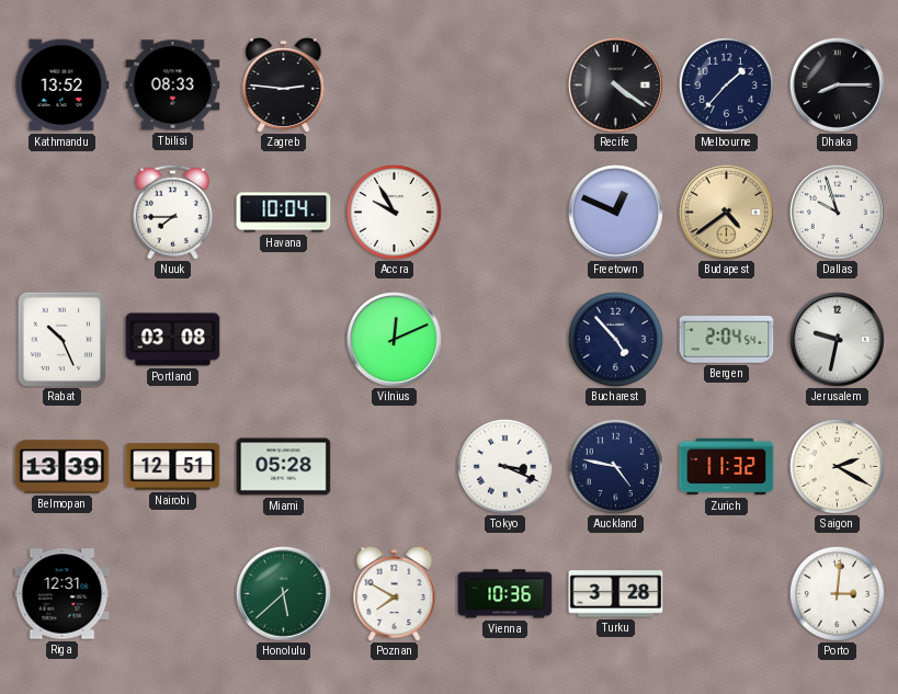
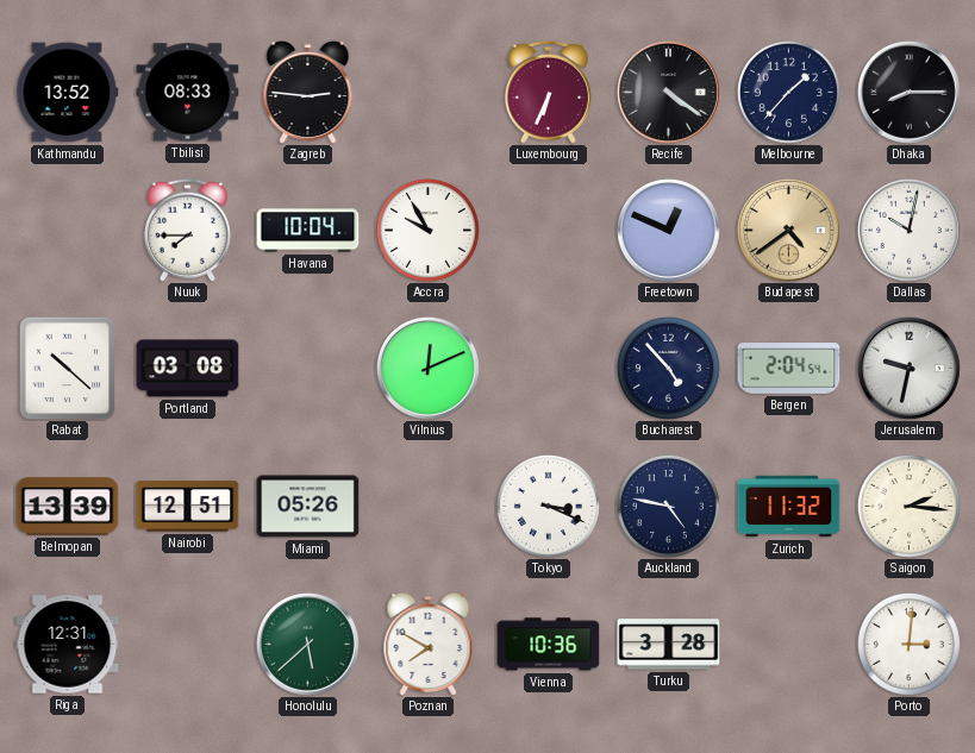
Luxembourg: none -> 6:34 (548, 92)
Dallas: 9:57 -> 10:02 (908, 230)
Rabat: 10:26 -> 10:22 (68, 368)
Miami: 05:28 -> 05:26 (308, 507)
Saigon: 2:20 -> 2:16 (908, 506)
